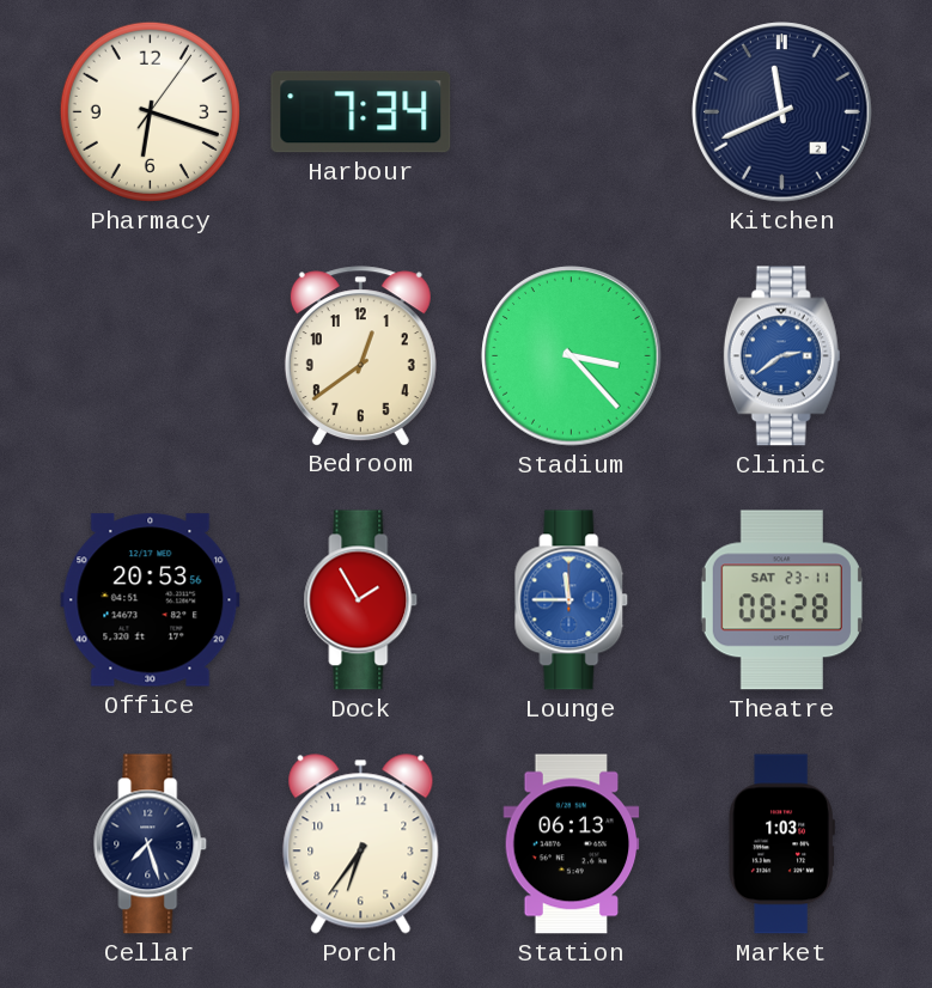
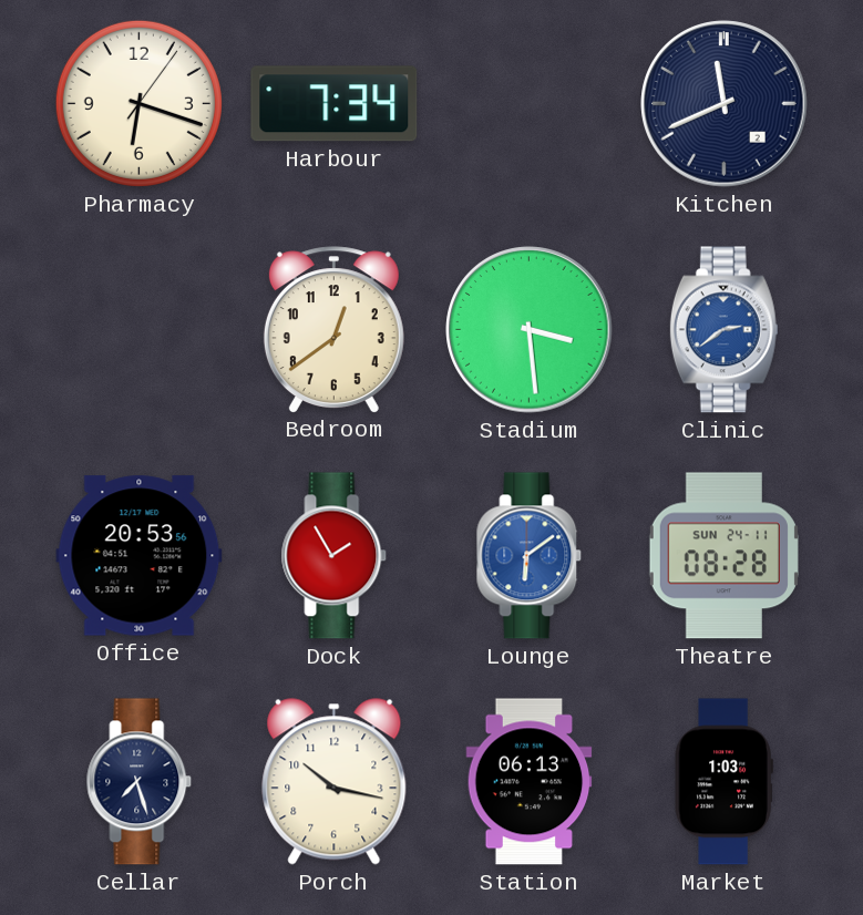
Stadium: 3:23 -> 3:29 (530, 330)
Lounge: 11:45 -> 6:09 (530, 556)
Theatre date: SAT 23-11 -> SUN 24-11 (723, 556)
Porch: 6:36 -> 10:17 (335, 782)
